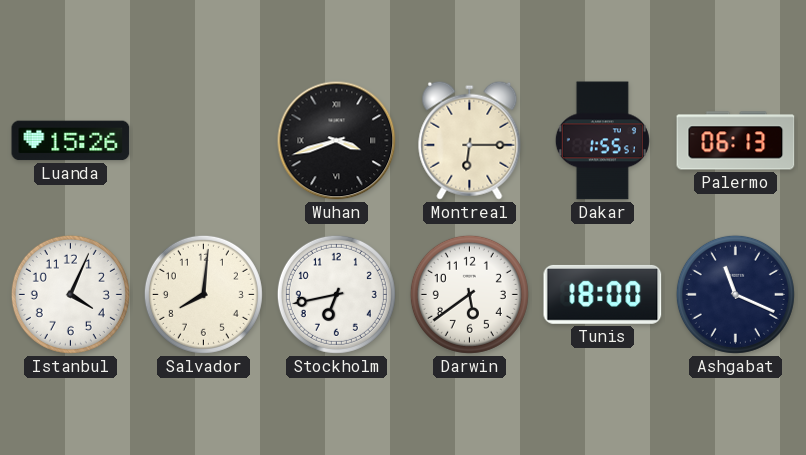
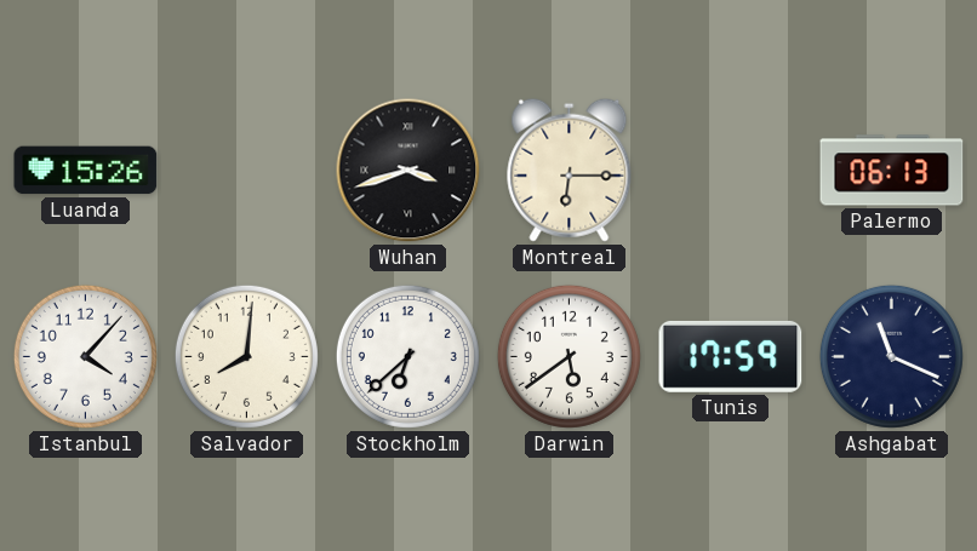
Dakar: 1:55 -> none (602, 141)
Istanbul: 4:04 -> 4:07 (85, 356)
Stockholm: 6:43 -> 6:38 (407, 356)
Tunis: 18:00 -> 17:59 (731, 356)
